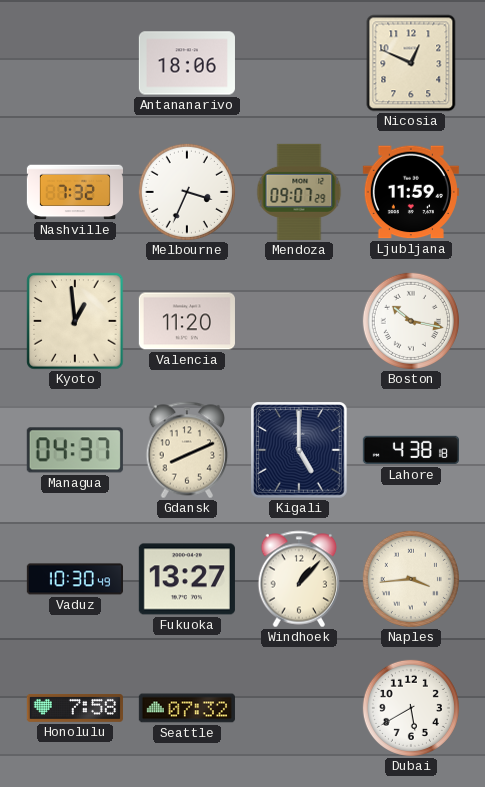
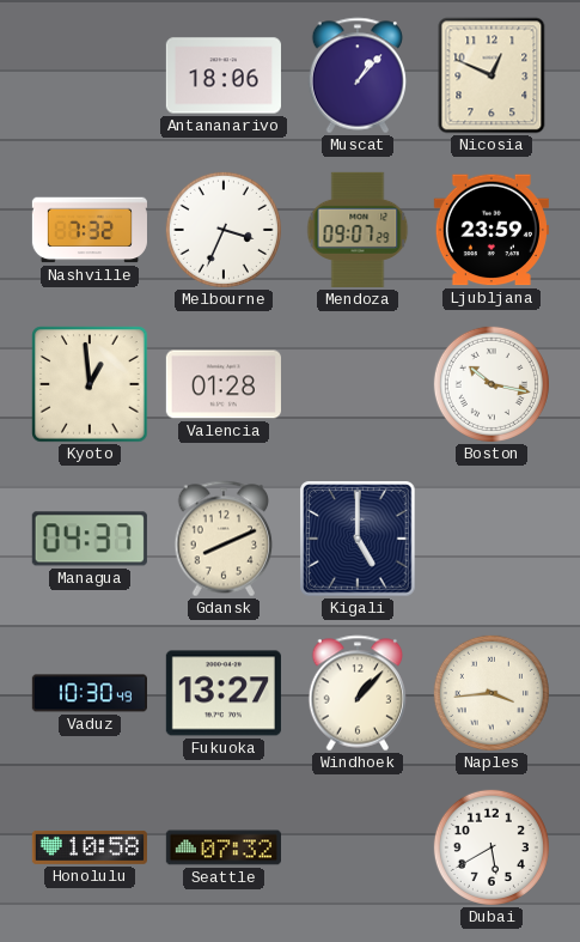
Muscat: none -> 1:07 (358, 75)
Ljubljana: 11:59 -> 23:59 (492, 230)
Valencia: 11:20 -> 01:28 (224, 384)
Lahore: 4:38 -> none (411, 450)
Honolulu: 7:58 -> 10:58 (90, 847)
